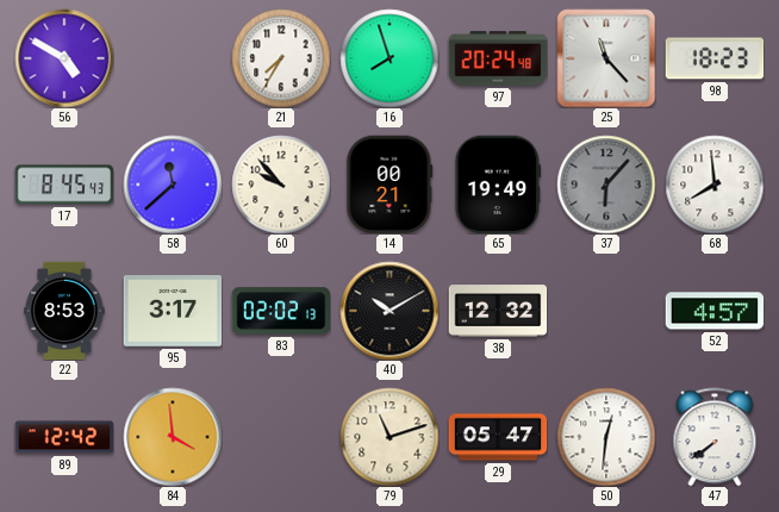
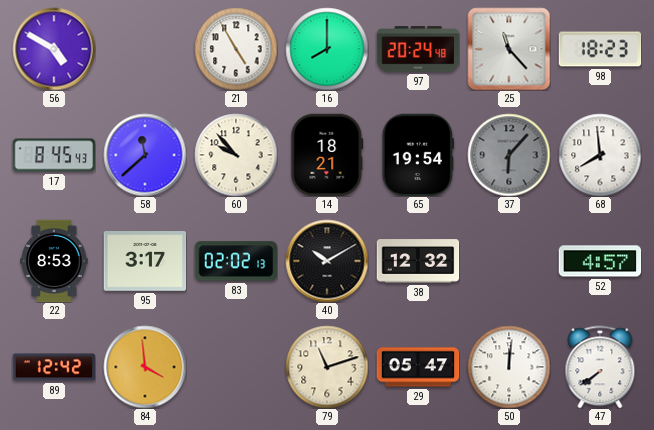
21: 7:35 -> 4:55 (236, 49)
16: 7:57 -> 8:00 (327, 49)
14: 00:21 -> 18:21 (327, 155)
65: 19:49 -> 19:54 (418, 155)
50: 12:31 -> 12:01 (509, 367)
